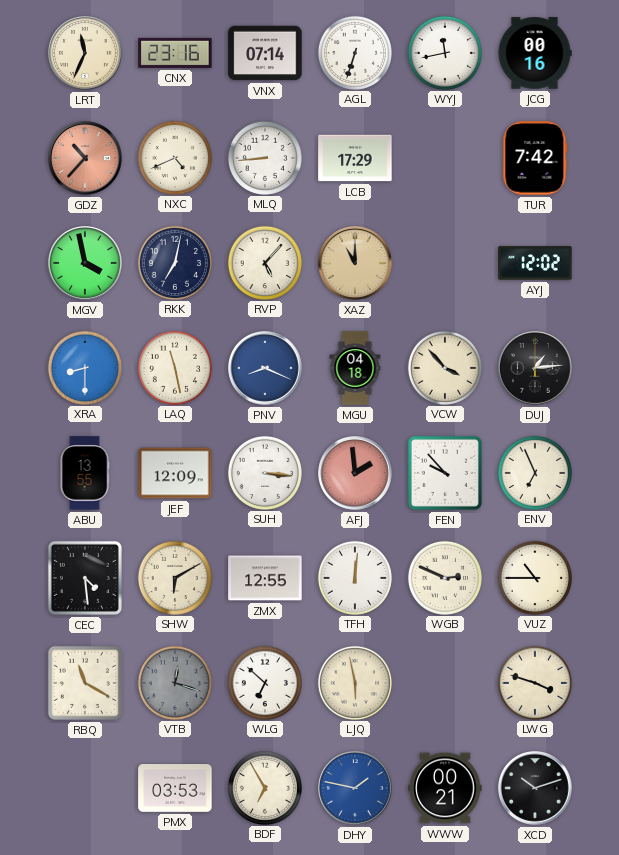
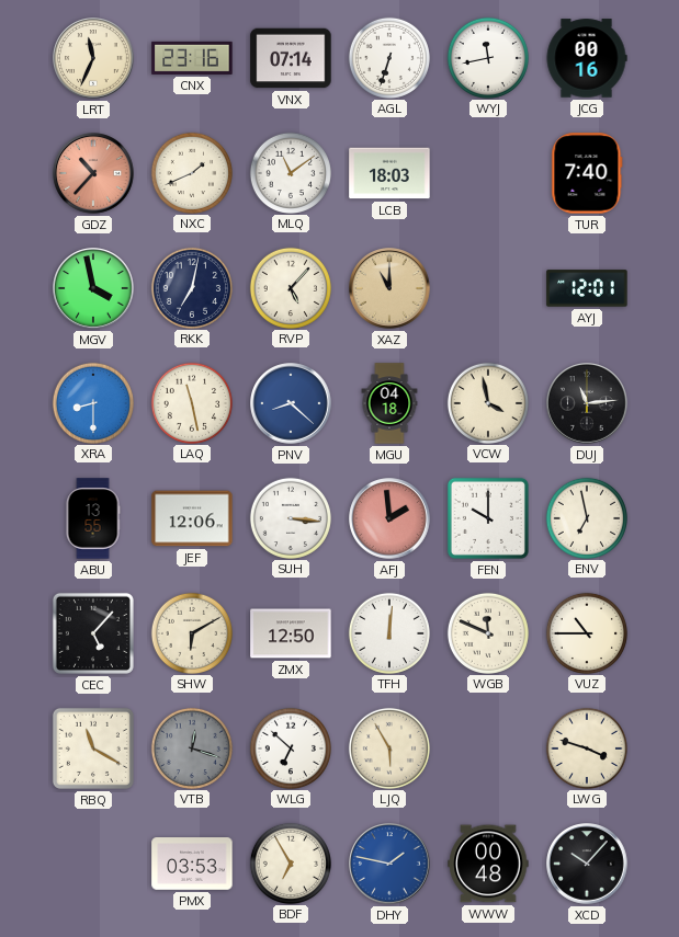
NXC: 4:41 -> 1:41 (191, 172)
MLQ: 8:44 -> 11:09 (290, 172)
LCB: 17:29 -> 18:03 (389, 173)
TUR: 7:42 -> 7:40 (587, 173)
AYJ: 12:02 -> 12:01 (587, 288)
PNV: 8:19 -> 8:22 (291, 403)
VCW: 3:53 -> 3:58 (487, 402)
DUJ: 1:14 -> 11:14 (587, 403)
JEF: 12:09 -> 12:06 (192, 518)
FEN: 9:53 -> 10:00 (488, 518)
ENV: 6:56 -> 6:58 (586, 517)
CEC: 4:29 -> 5:07 (93, 633)
ZMX: 12:55 -> 12:50 (291, 633)
WGB: 2:49 -> 11:49 (487, 632)
LJQ: 5:58 -> 5:55 (388, 747)
WWW: 00:21 -> 00:48 (488, 864)
XCD: 10:12 -> 10:07 (587, 864)
